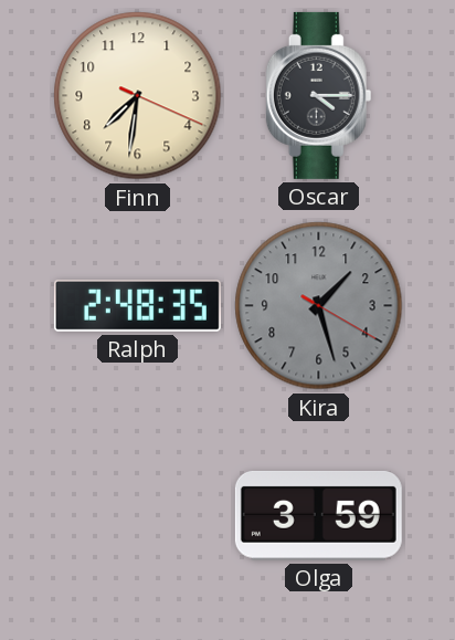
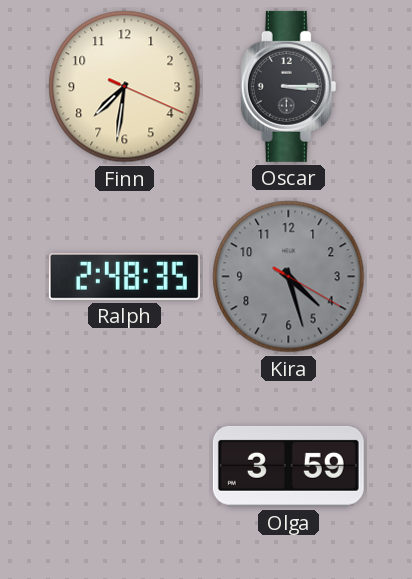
Oscar: 4:15 -> 3:15 (289, 86)
Kira: 1:27 -> 4:27 (289, 277)
